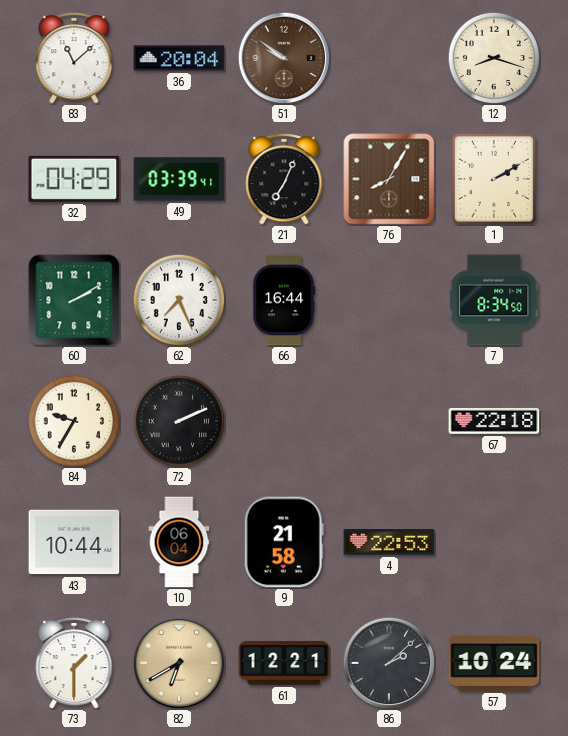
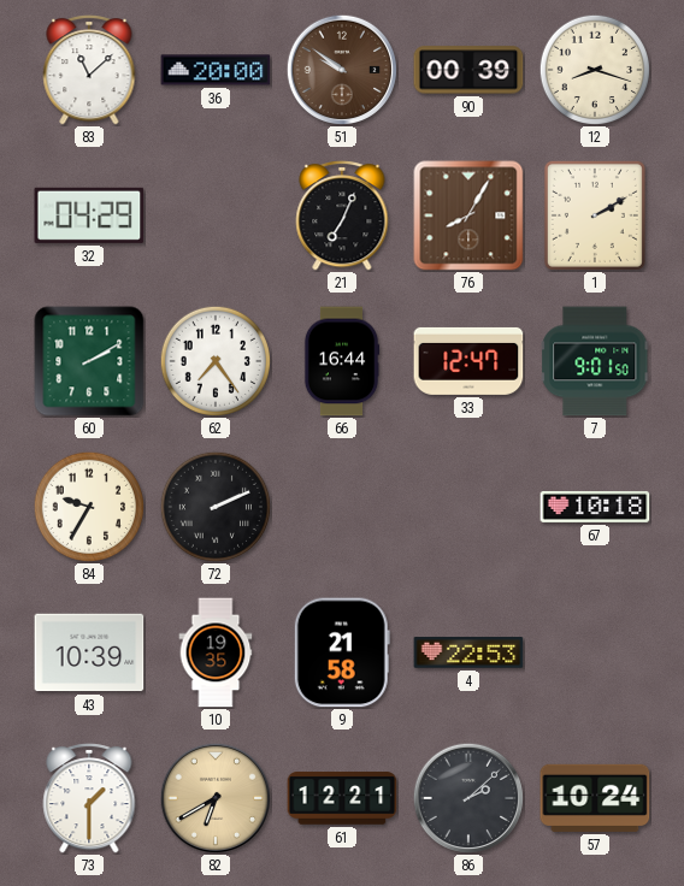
36: 20:04 -> 20:00 (216, 70)
90: none -> 00:39 (468, 70)
49: 03:39 -> none (179, 179)
62: 7:26 -> 7:24 (214, 360)
33: none -> 12:47 (468, 361)
7: 8:34 -> 9:01 (596, 361)
67: 22:18 -> 10:18 (595, 507)
43: 10:44 -> 10:39 (89, 652)
10: 06:04 -> 19:35 (216, 652)
